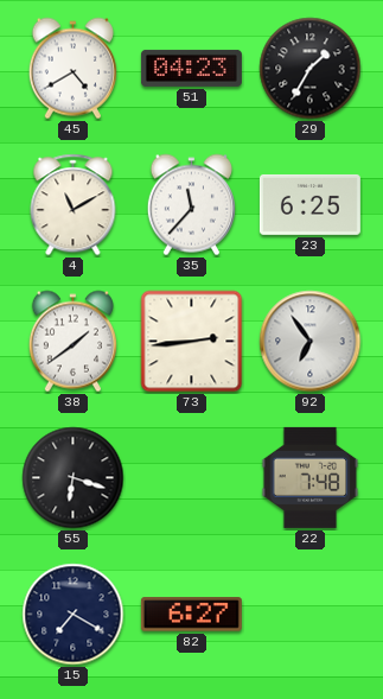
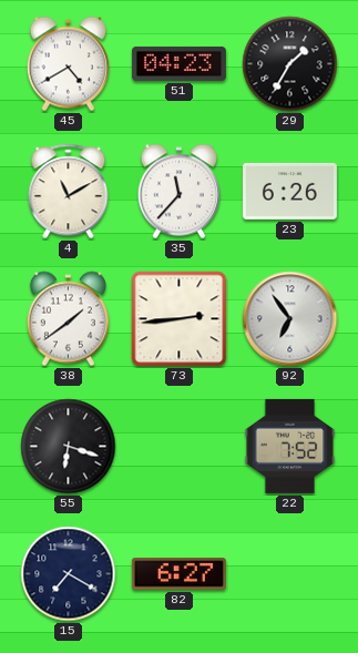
23: 6:25 -> 6:26 (289, 191)
22: 7:48 -> 7:52 (290, 446)
